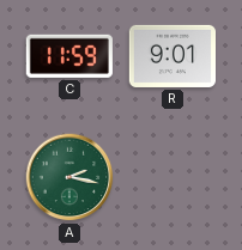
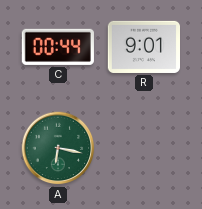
C: 11:59 -> 00:44 (58, 47)
A: 2:17 -> 6:17 (58, 148)
